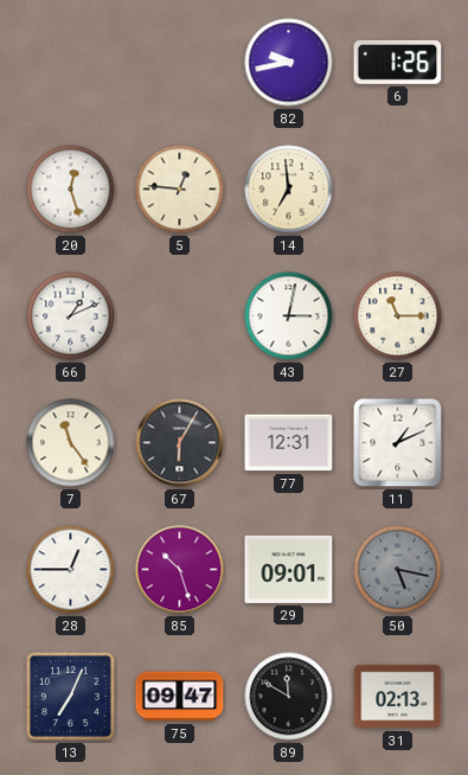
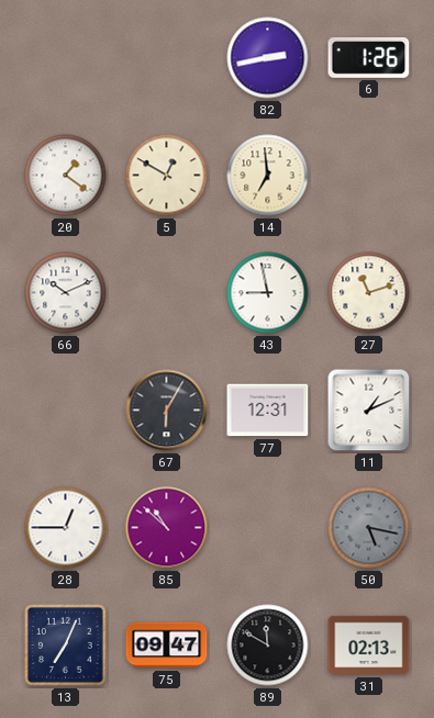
82: 9:43 -> 2:43 (268, 58)
20: 12:27 -> 1:21 (66, 176)
5: 12:46 -> 12:50 (167, 176)
66: 1:11 -> 10:11 (66, 293)
43: 3:02 -> 8:58 (268, 293)
27: 11:15 -> 11:12 (369, 293)
7: 11:24 -> none (71, 443)
85: 10:27 -> 10:52 (167, 528)
29: 09:01 -> none (289, 569)
